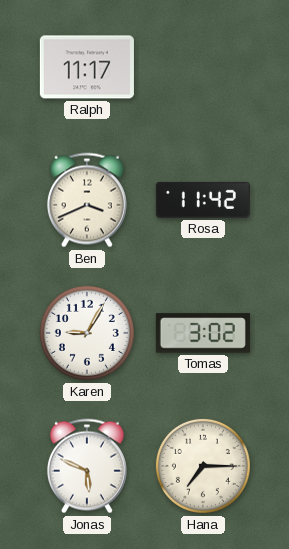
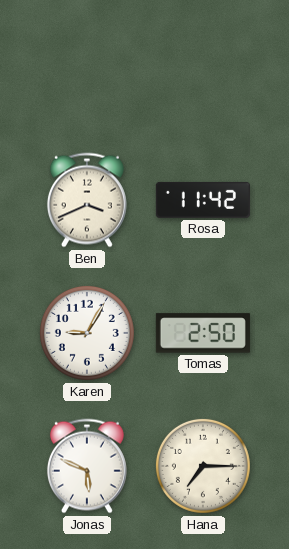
Ralph: 11:17 -> none (87, 67)
Tomas: 3:02 -> 2:50 (203, 333)
